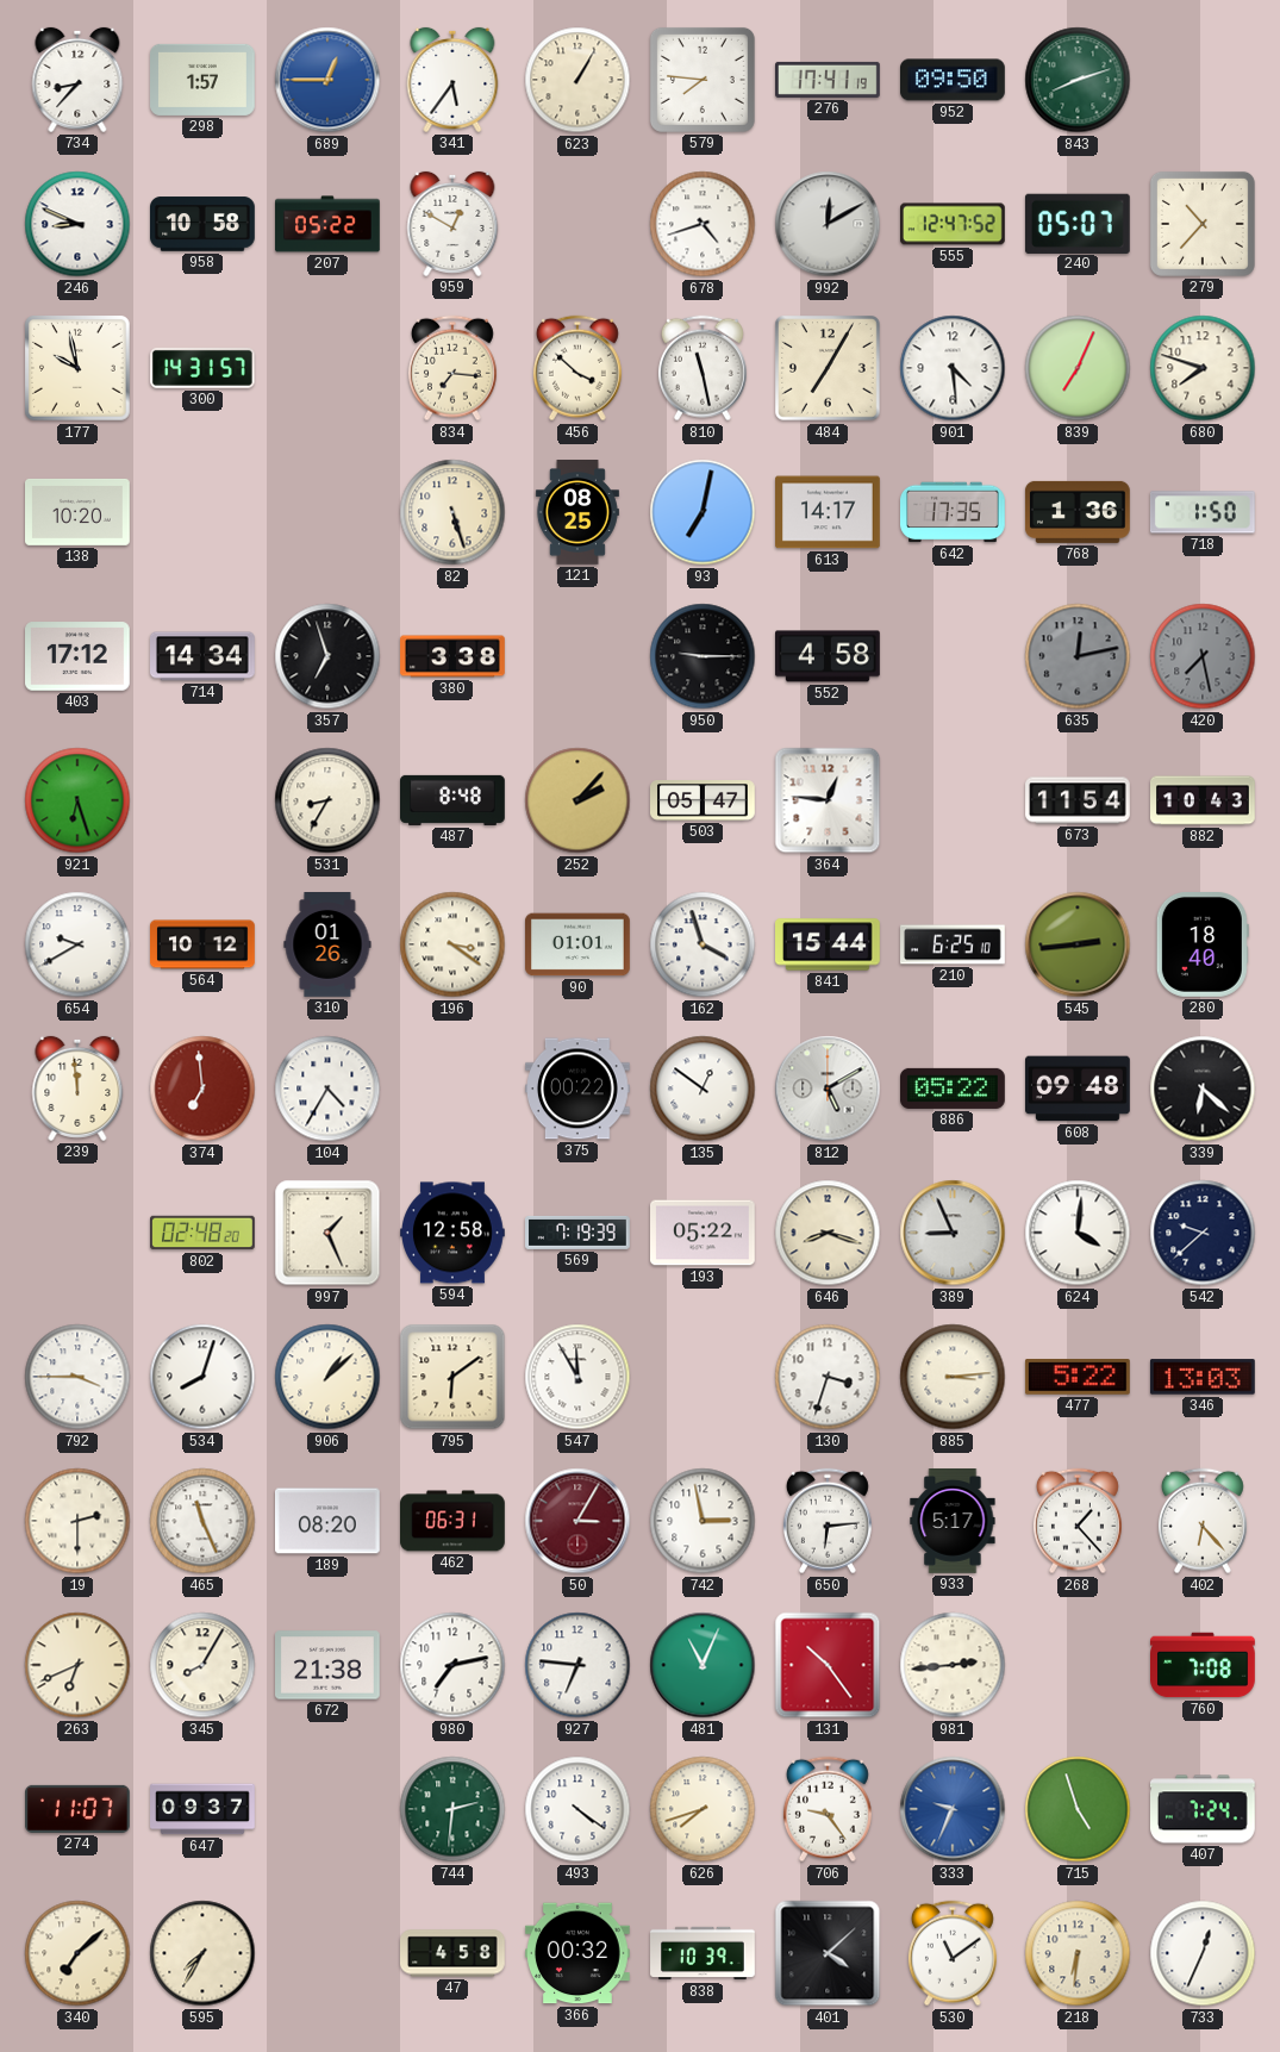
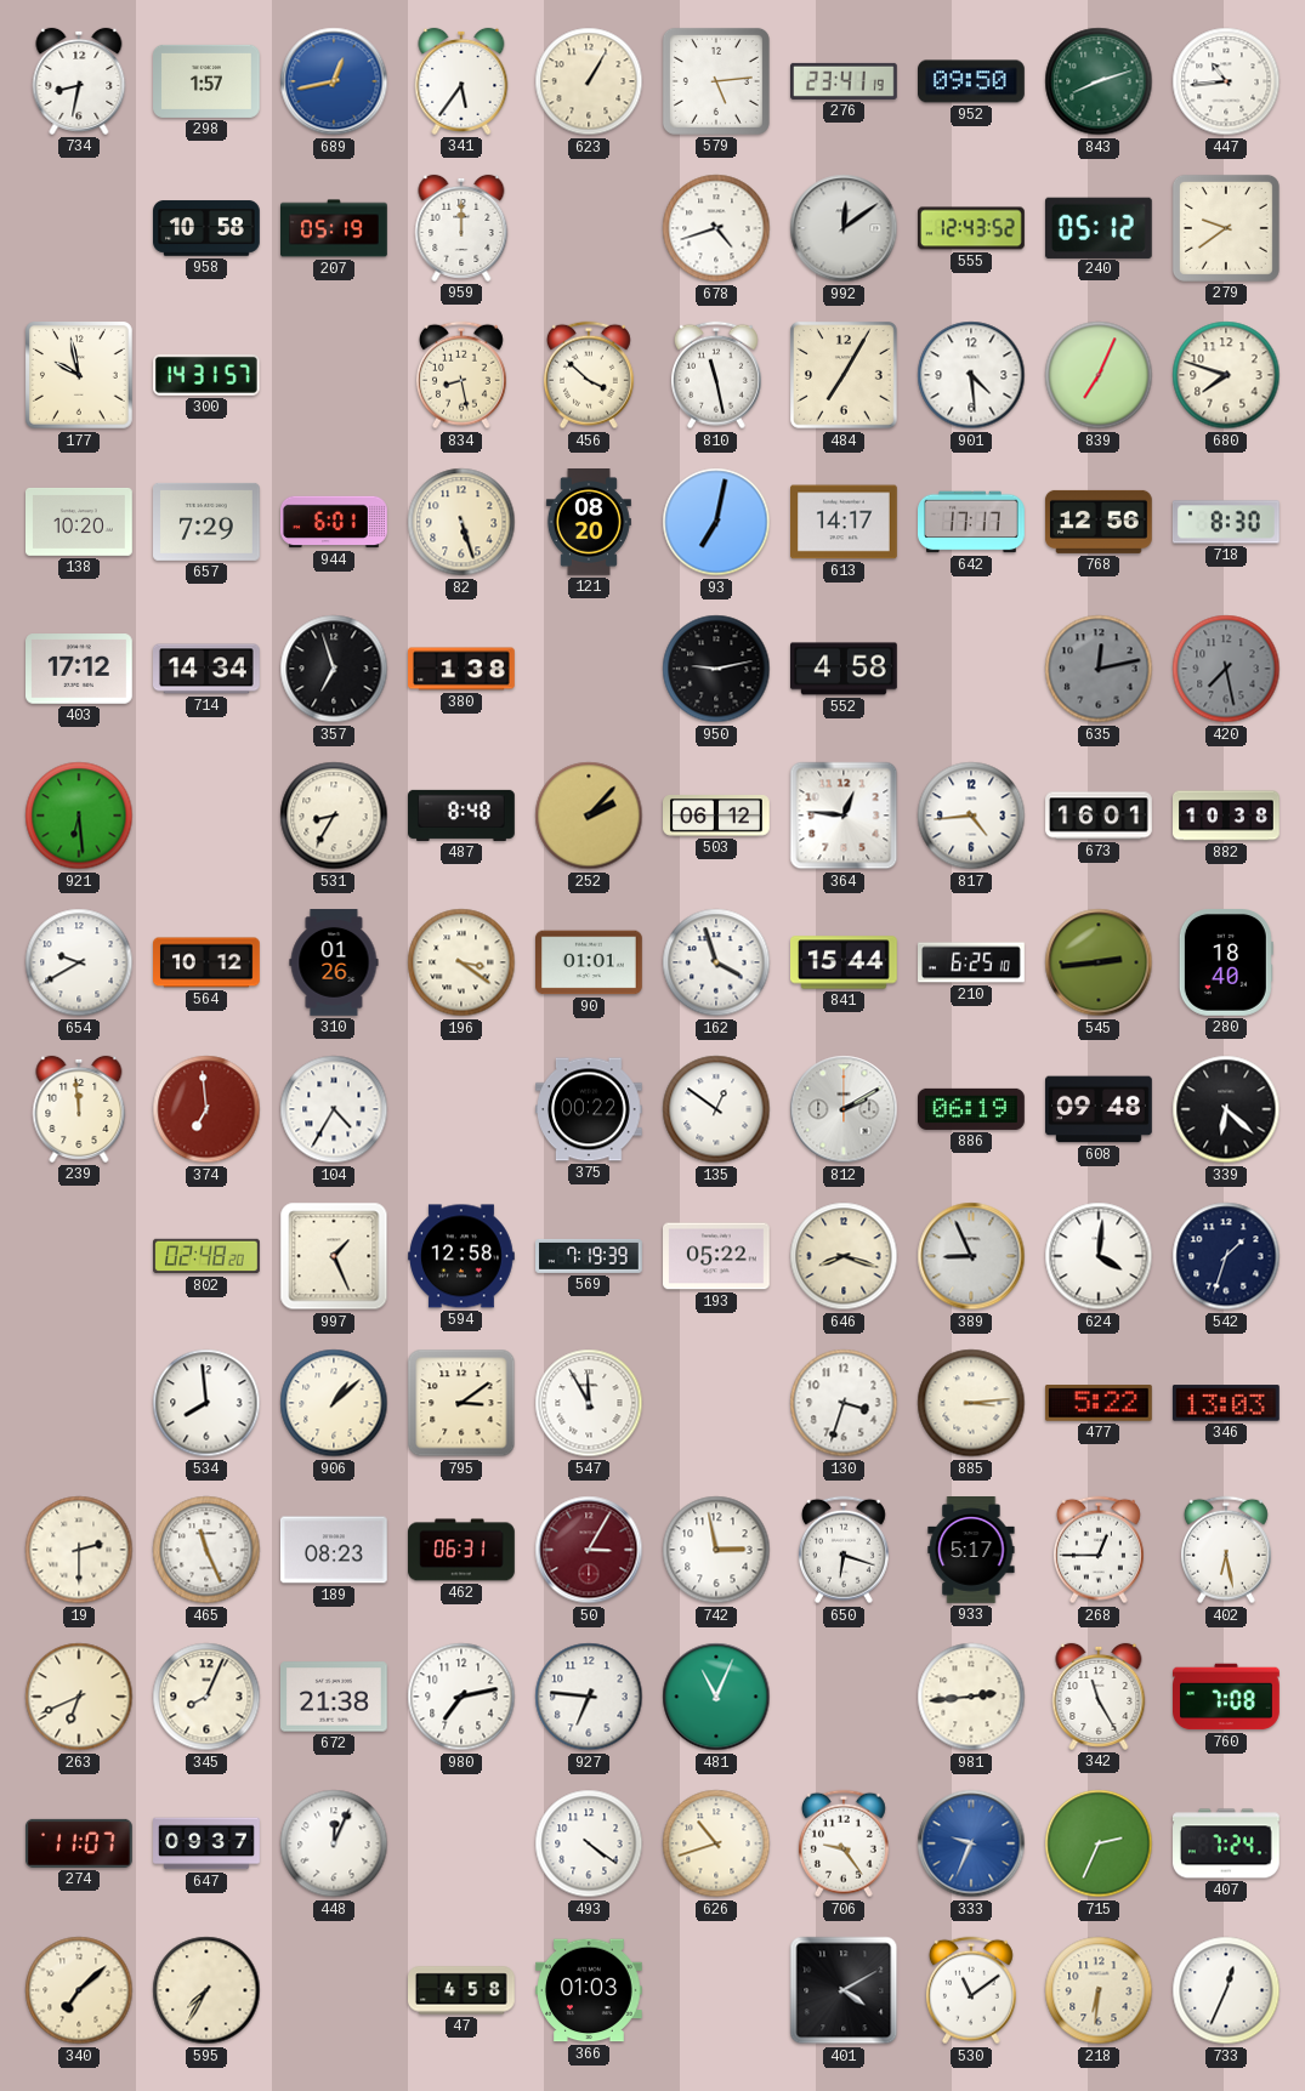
734: 8:37 -> 8:32 (79, 81)
689: 12:45 -> 12:43 (334, 81)
579: 7:46 -> 5:14 (716, 81)
276: 17:41 -> 23:41 (845, 81)
447: none -> 10:44 (1226, 81)
246: 8:49 -> none (77, 224)
207: 05:22 -> 05:19 (335, 228)
959: 12:50 -> 12:00 (461, 228)
992: 12:10 -> 12:09 (844, 228)
555: 12:47 -> 12:43 (972, 228)
240: 05:07 -> 05:12 (1099, 227)
279: 10:37 -> 9:39 (1226, 228)
834: 7:16 -> 8:28 (461, 375)
657: none -> 7:29 (208, 522)
944: none -> 6:01 (335, 522)
121: 08:25 -> 08:20 (589, 523)
642: 17:35 -> 17:17 (972, 522)
768: 1:36 -> 12:56 (1099, 522)
718: 1:50 -> 8:30 (1226, 522)
380: 3:38 -> 1:38 (461, 669)
950: 9:15 -> 9:13 (716, 669)
921: 6:27 -> 6:29 (79, 816)
503: 05:47 -> 06:12 (717, 817)
817: none -> 4:44 (971, 816)
673: 11:54 -> 16:01 (1099, 816)
882: 10:43 -> 10:38 (1226, 816)
812: 5:10 -> 2:10 (844, 1109)
886: 05:22 -> 06:19 (972, 1109)
542: 9:38 -> 1:33 (1226, 1256)
792: 3:45 -> none (77, 1377)
534: 8:03 -> 7:59 (206, 1403)
795: 6:09 -> 3:09 (461, 1403)
189: 08:20 -> 08:23 (335, 1550)
650: 6:14 -> 6:18 (844, 1550)
268: 1:23 -> 12:45 (1099, 1550)
402: 6:23 -> 6:28 (1226, 1550)
345: 8:05 -> 8:04 (206, 1697)
131: 10:24 -> none (828, 1665)
342: none -> 11:25 (1099, 1697)
448: none -> 12:04 (334, 1843)
744: 2:31 -> none (452, 1809)
626: 7:42 -> 10:42 (716, 1843)
715: 4:57 -> 2:34 (1099, 1843)
366: 00:32 -> 01:03 (590, 1990)
838: 10:39 -> none (703, 1953)
401: 4:08 -> 4:10 (844, 1990)
